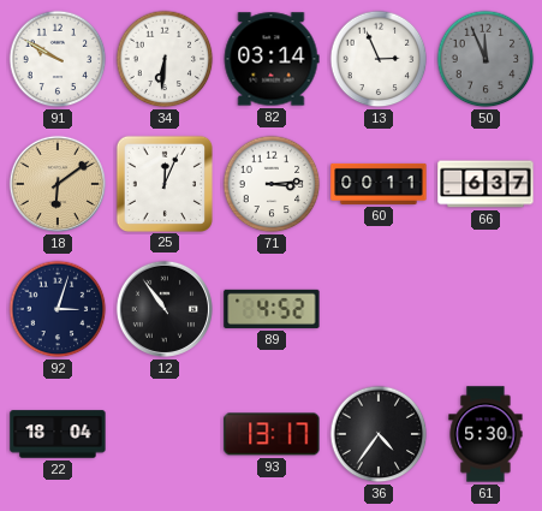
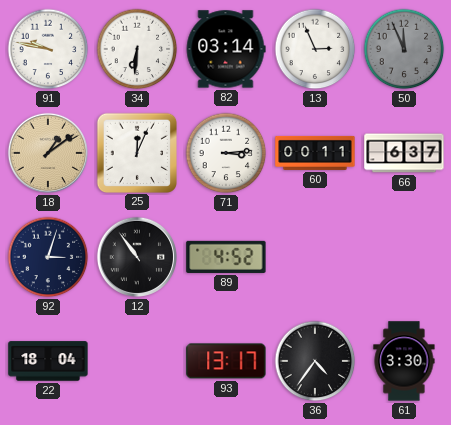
91: 9:50 -> 9:47 (48, 49)
18: 6:09 -> 1:09 (48, 153)
61: 5:30 -> 3:30 (404, 361)
